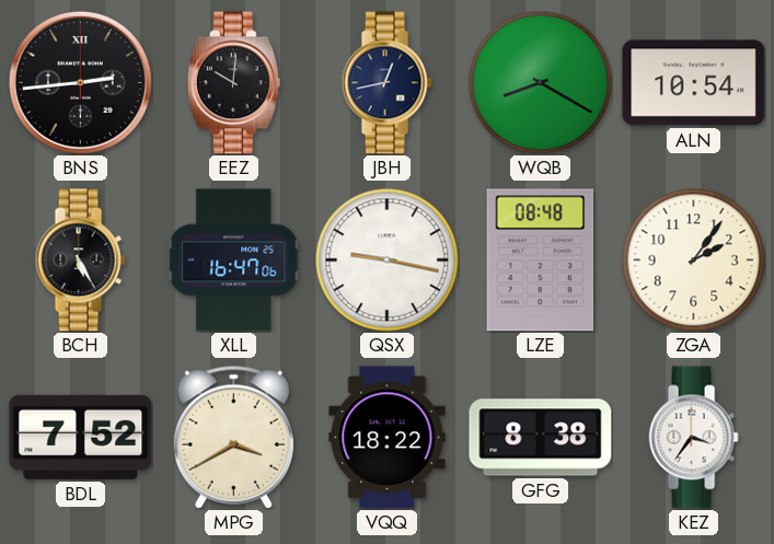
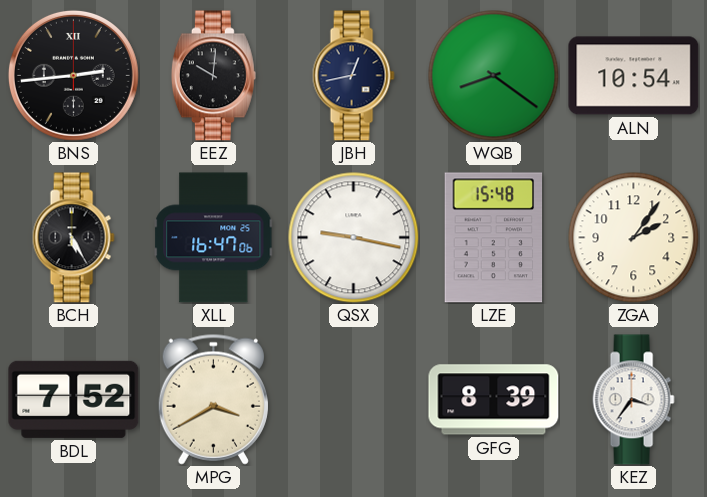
WQB: 8:20 -> 8:21 (494, 76)
LZE: 08:48 -> 15:48 (494, 238)
VQQ: 18:22 -> none (388, 438)
GFG: 8:38 -> 8:39 (494, 400)
